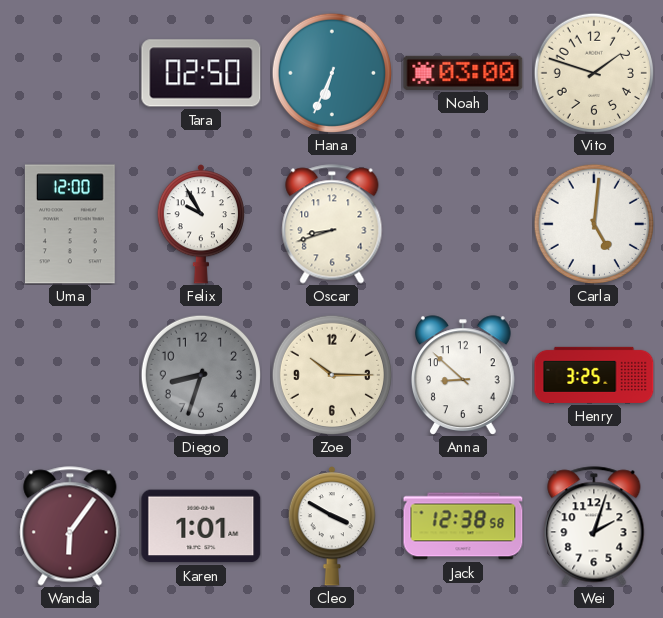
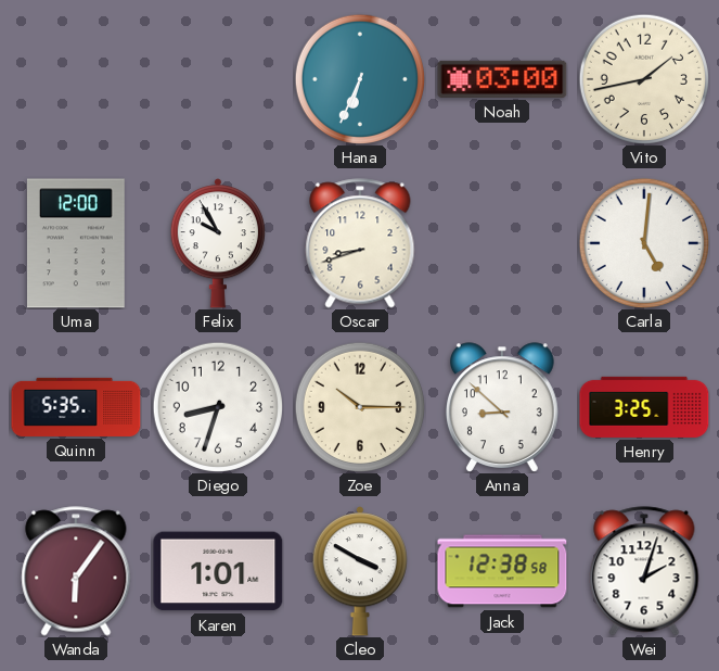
Tara: 02:50 -> none (201, 73)
Vito: 1:48 -> 1:43 (643, 78)
Quinn: none -> 5:35 (76, 407)
Diego dial: grey -> white (217, 406)
